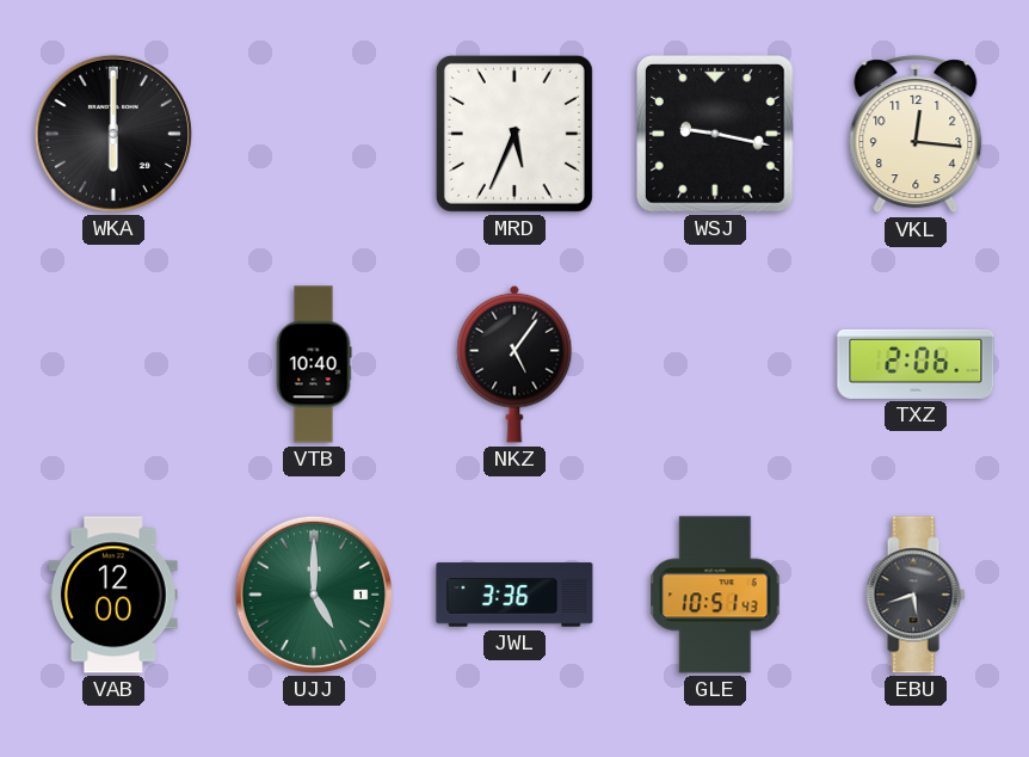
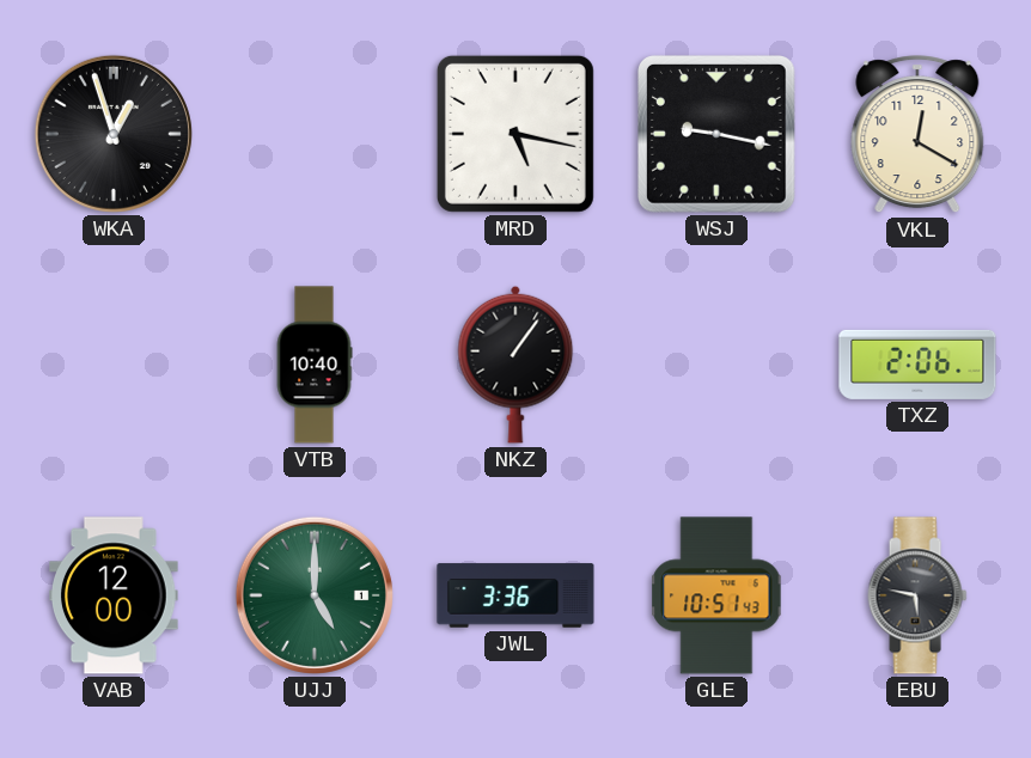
WKA: 6:00 -> 12:57 (114, 134)
MRD: 5:34 -> 5:17 (515, 134)
VKL: 12:16 -> 12:20 (917, 135)
NKZ: 5:06 -> 1:06 (515, 365)
EBU: 5:42 -> 5:47 (917, 595)
